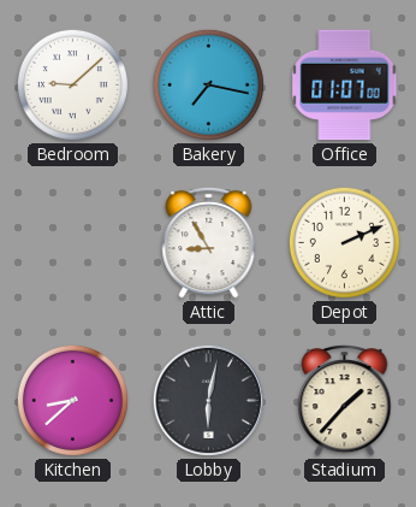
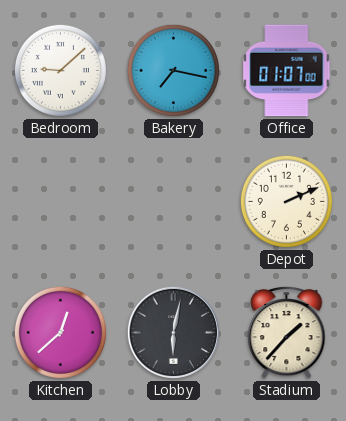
Attic: 8:55 -> none (209, 242)
Kitchen: 8:38 -> 12:38 (60, 332)
